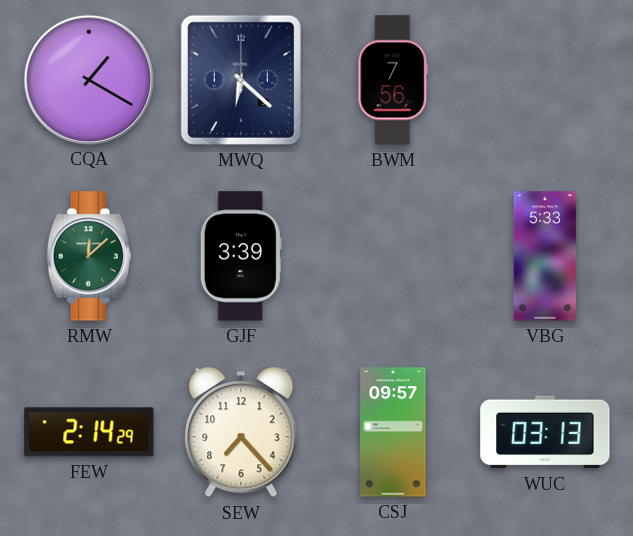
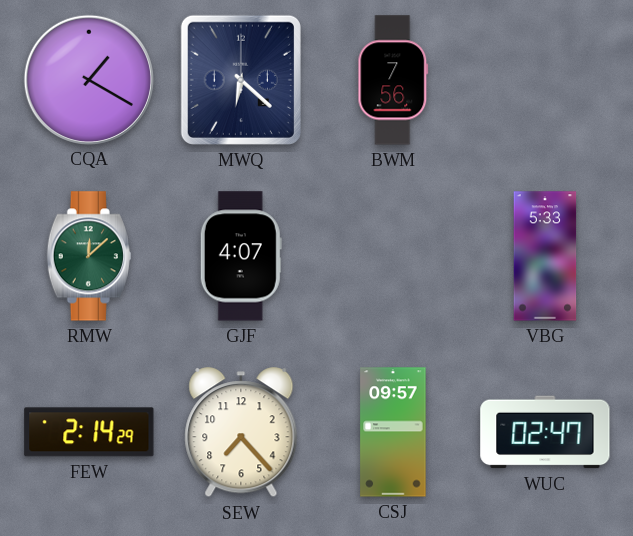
GJF: 3:39 -> 4:07 (241, 256)
WUC: 03:13 -> 02:47 (545, 432)
